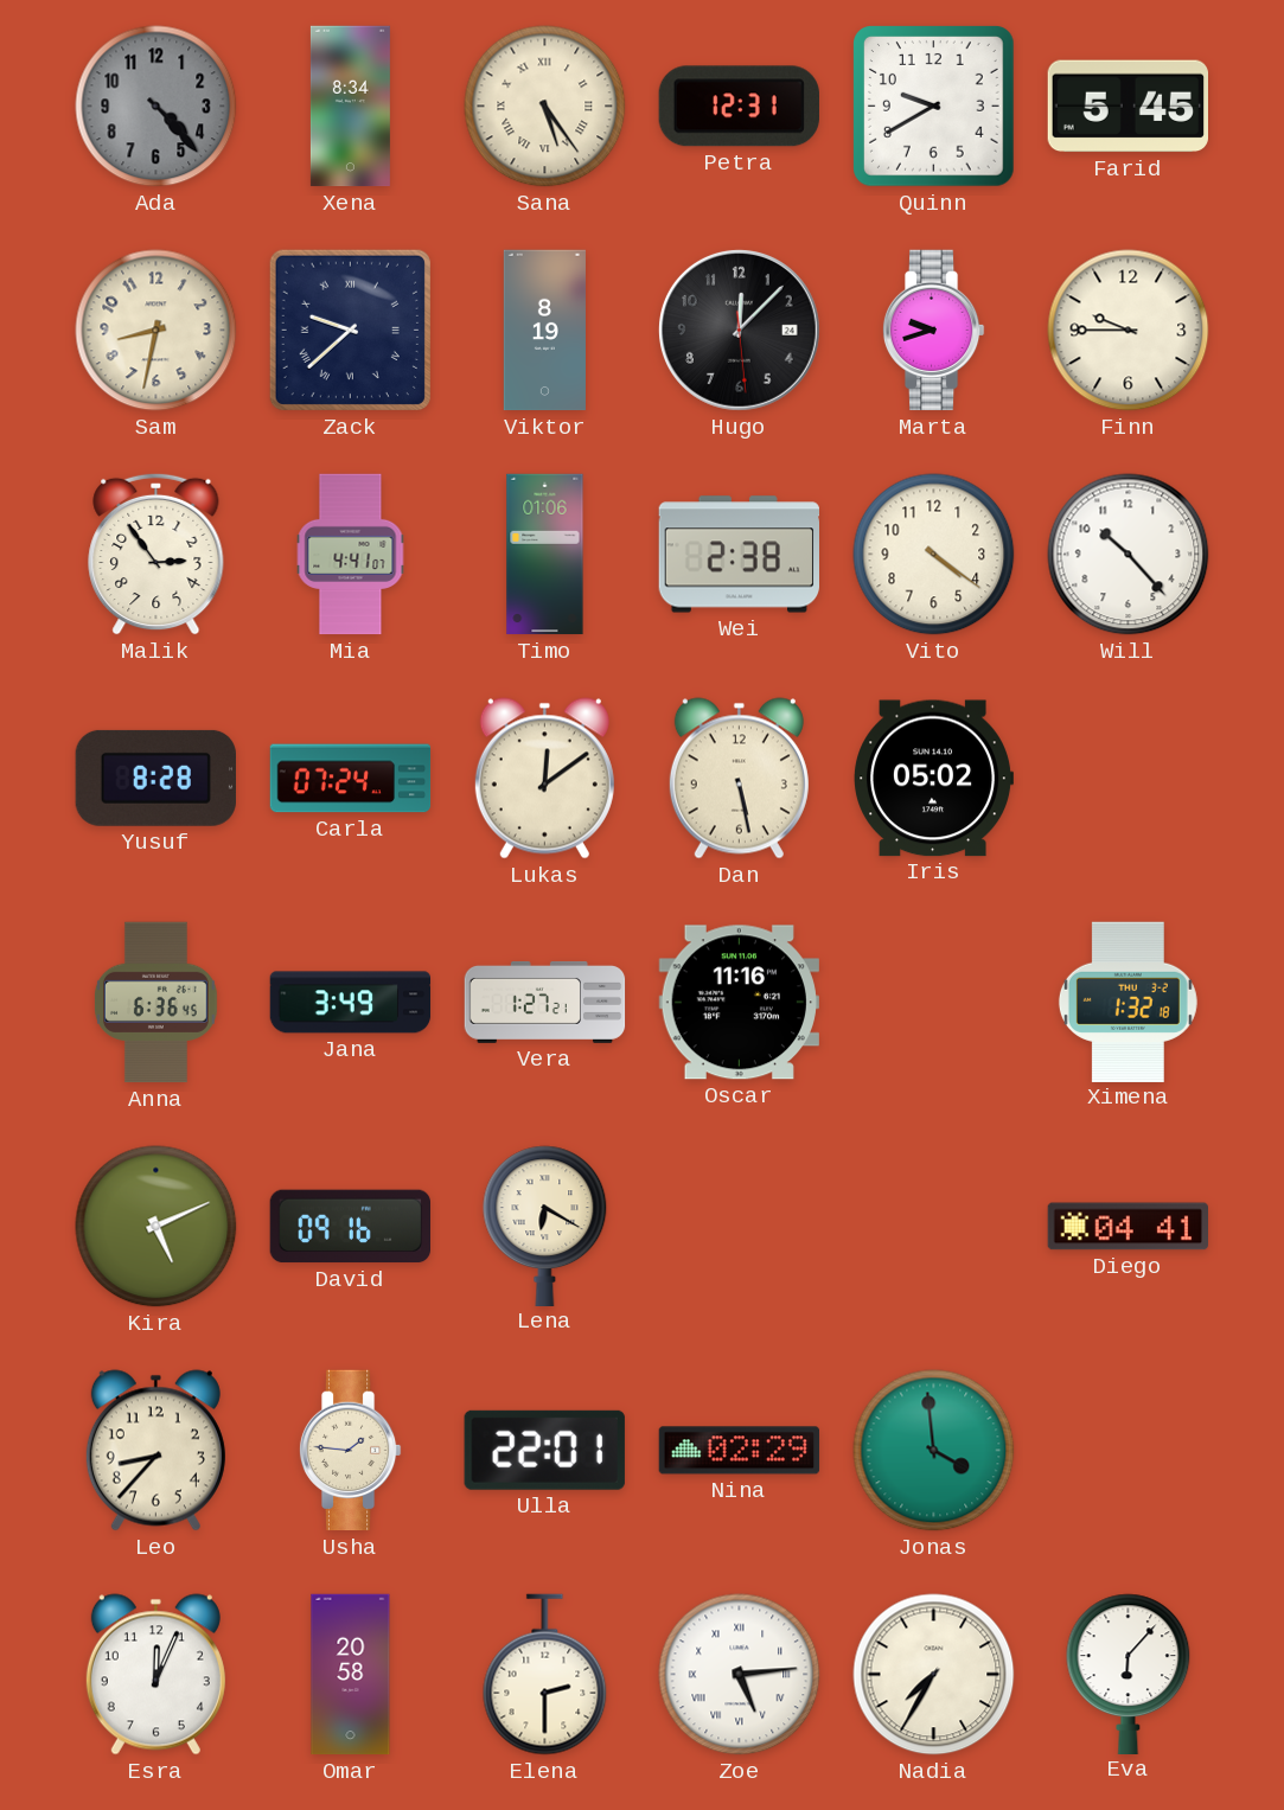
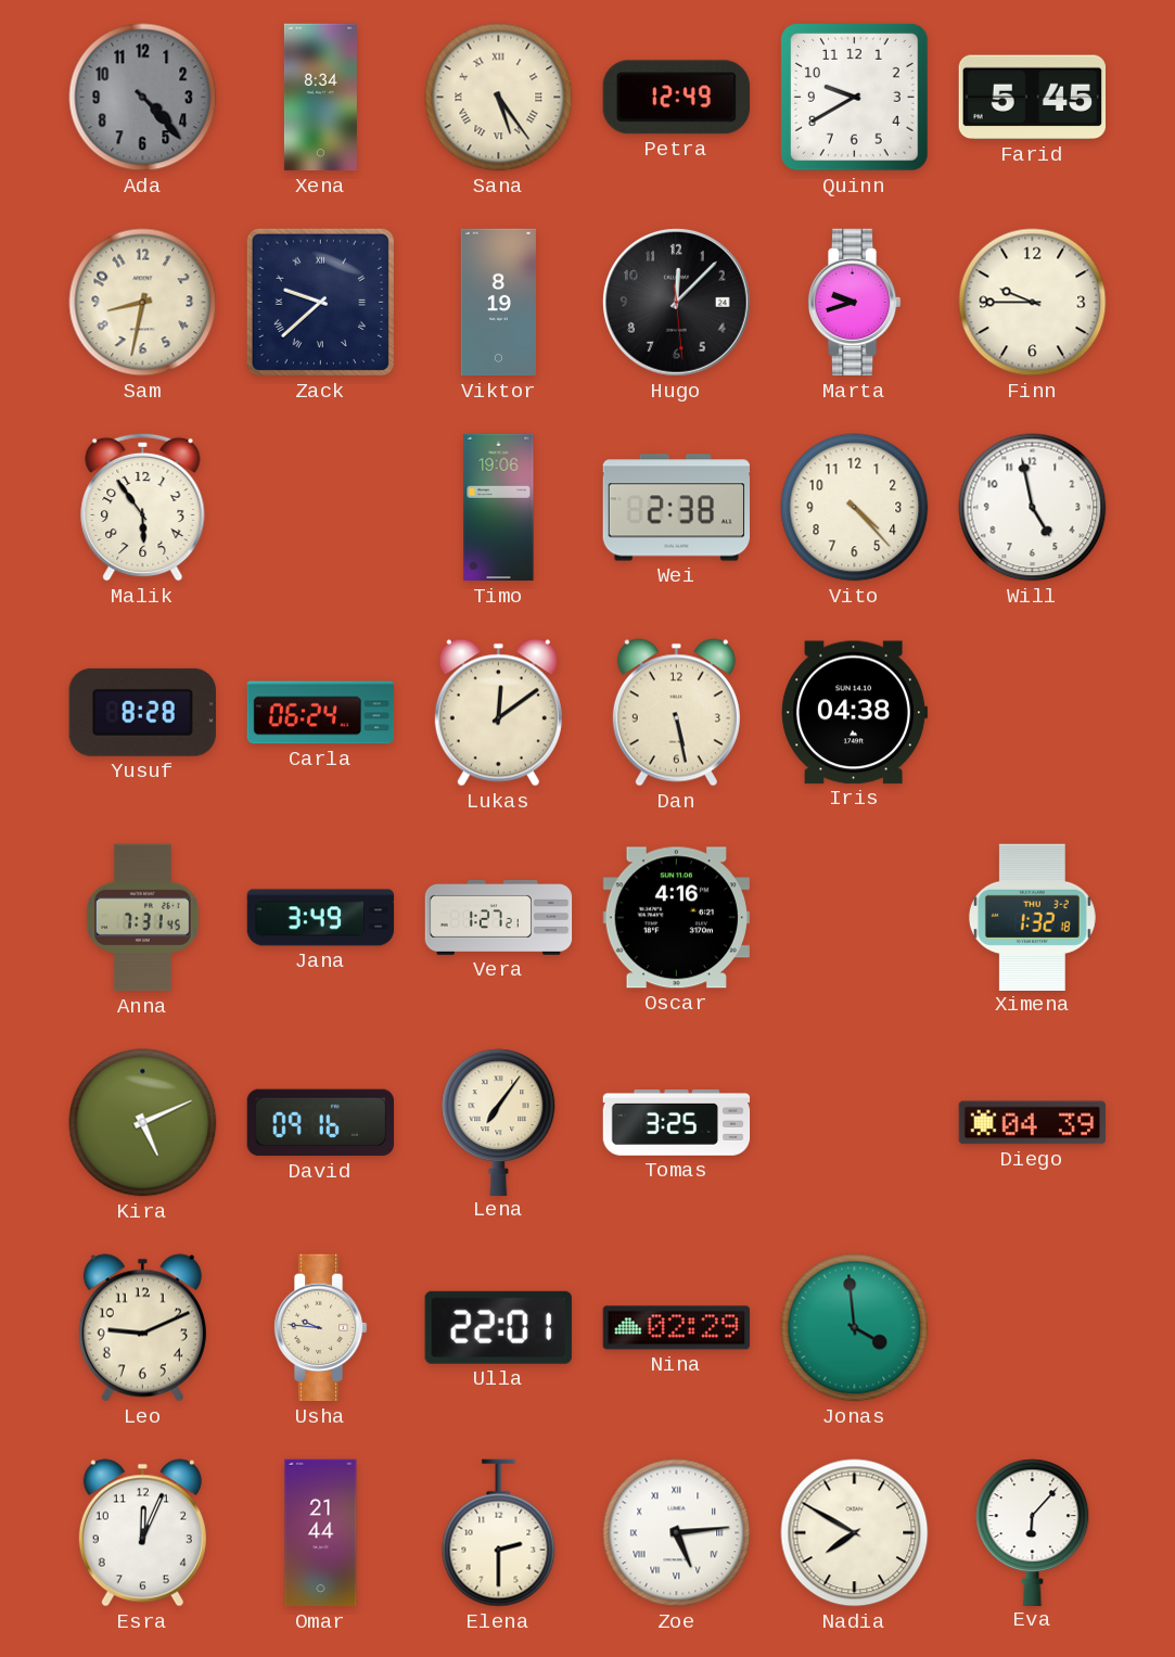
Petra: 12:31 -> 12:49 (676, 98)
Malik: 2:54 -> 5:54 (143, 507)
Mia: 4:41 -> none (351, 555)
Timo: 01:06 -> 19:06 (499, 508)
Vito: 4:21 -> 4:23 (855, 508)
Will: 10:23 -> 4:58 (1033, 508)
Carla: 07:24 -> 06:24 (321, 713)
Iris: 05:02 -> 04:38 (855, 713)
Anna: 6:36 -> 7:31 (143, 918)
Oscar: 11:16 -> 4:16 (676, 918)
Lena: 6:20 -> 7:06 (499, 1122)
Tomas: none -> 3:25 (677, 1123)
Diego: 04:41 -> 04:39 (1032, 1123)
Leo: 8:37 -> 9:11 (142, 1328)
Usha: 1:46 -> 9:46 (320, 1328)
Omar: 20:58 -> 21:44 (321, 1533)
Nadia: 7:35 -> 7:50 (855, 1533)
